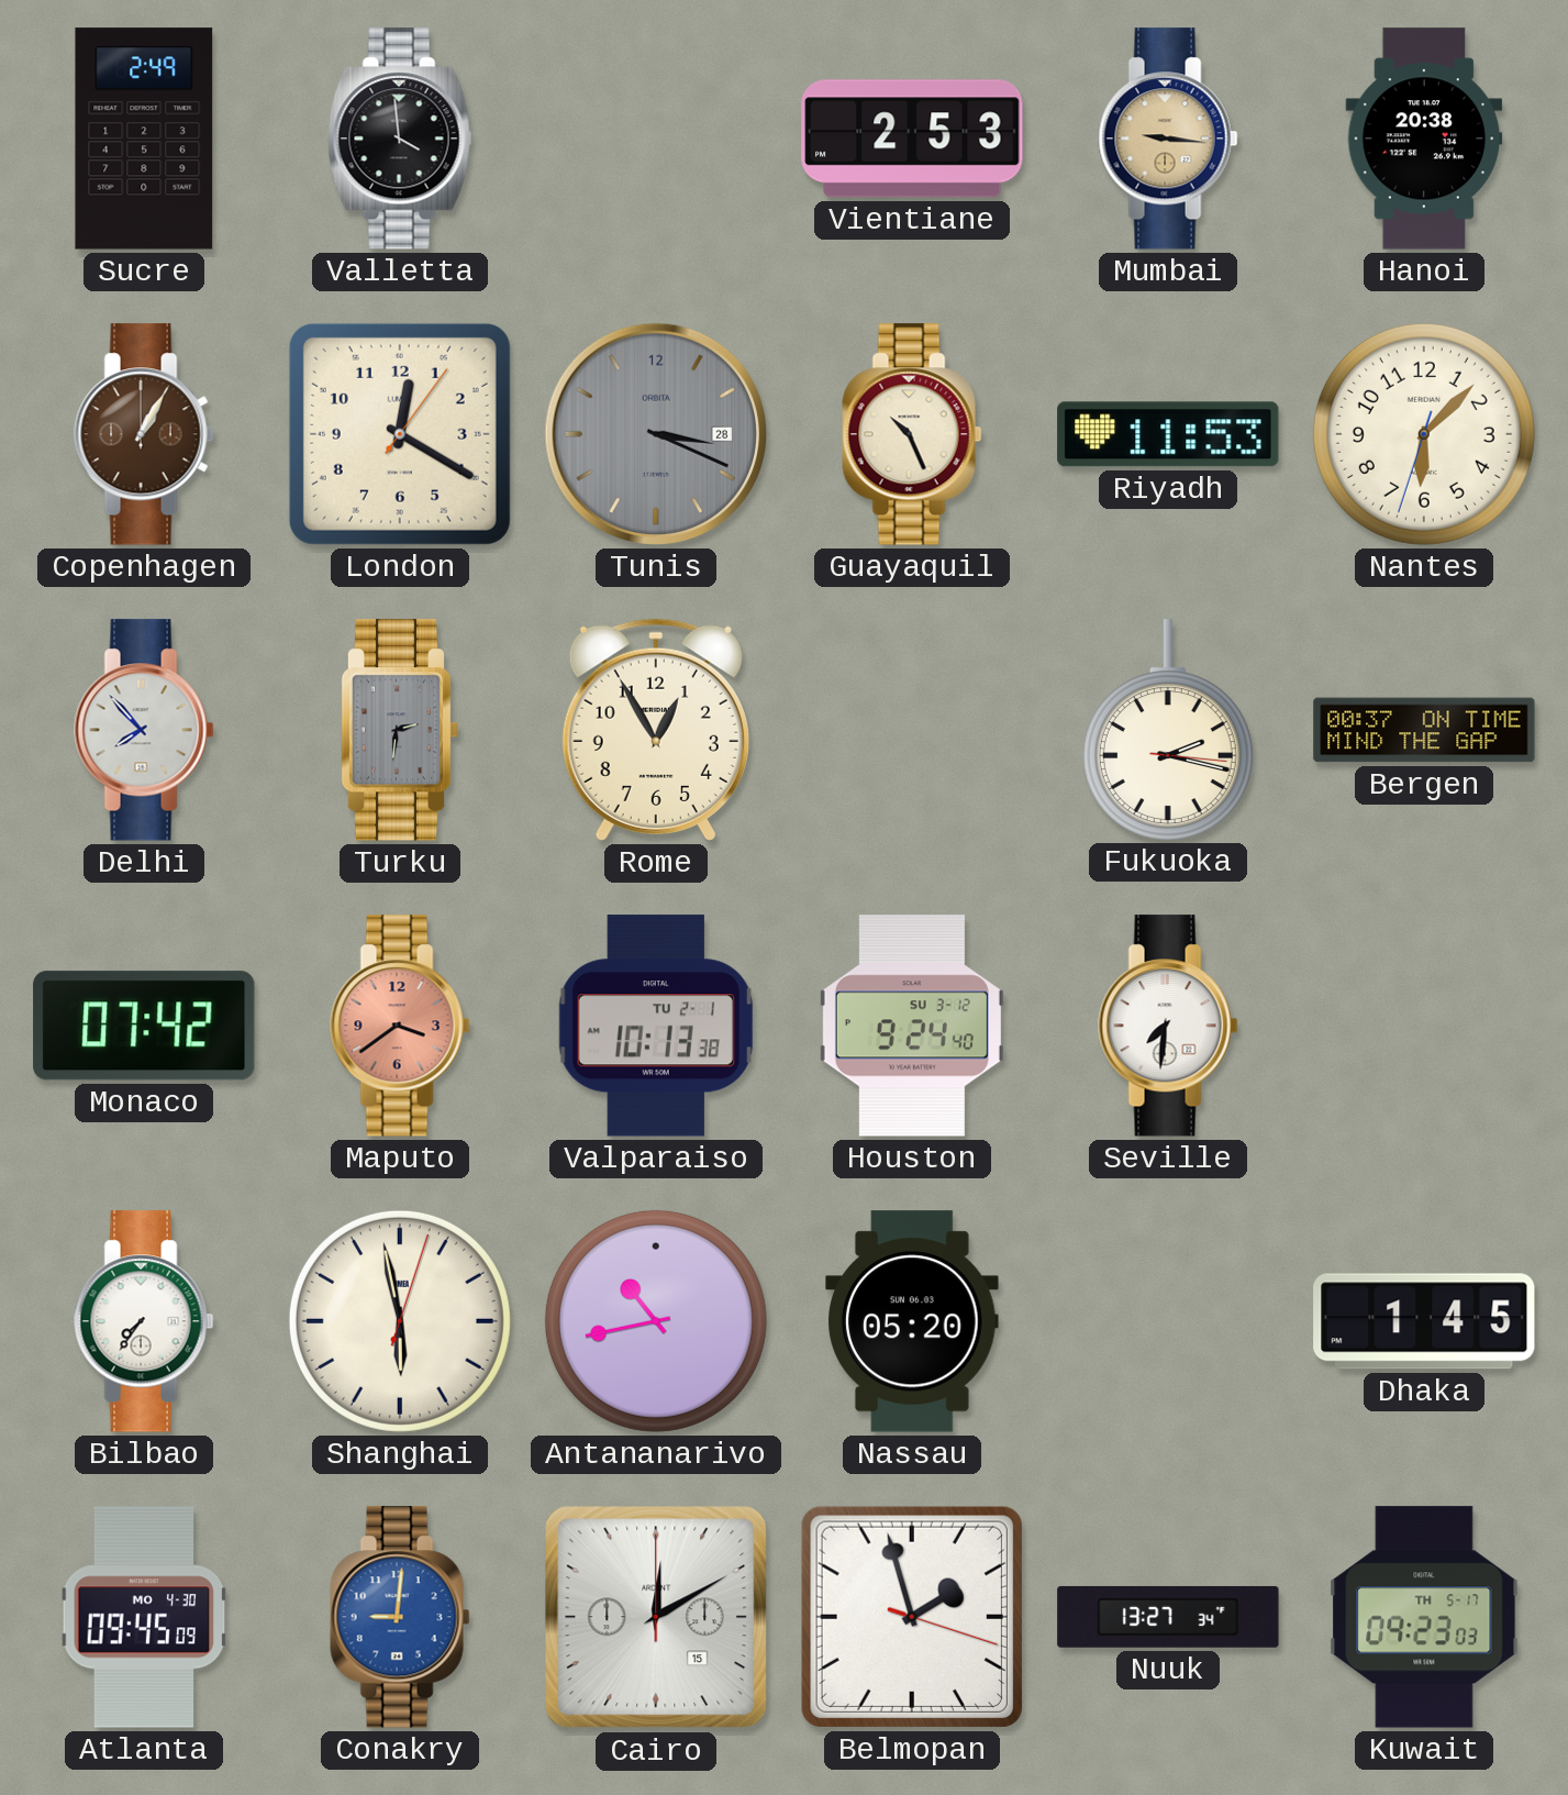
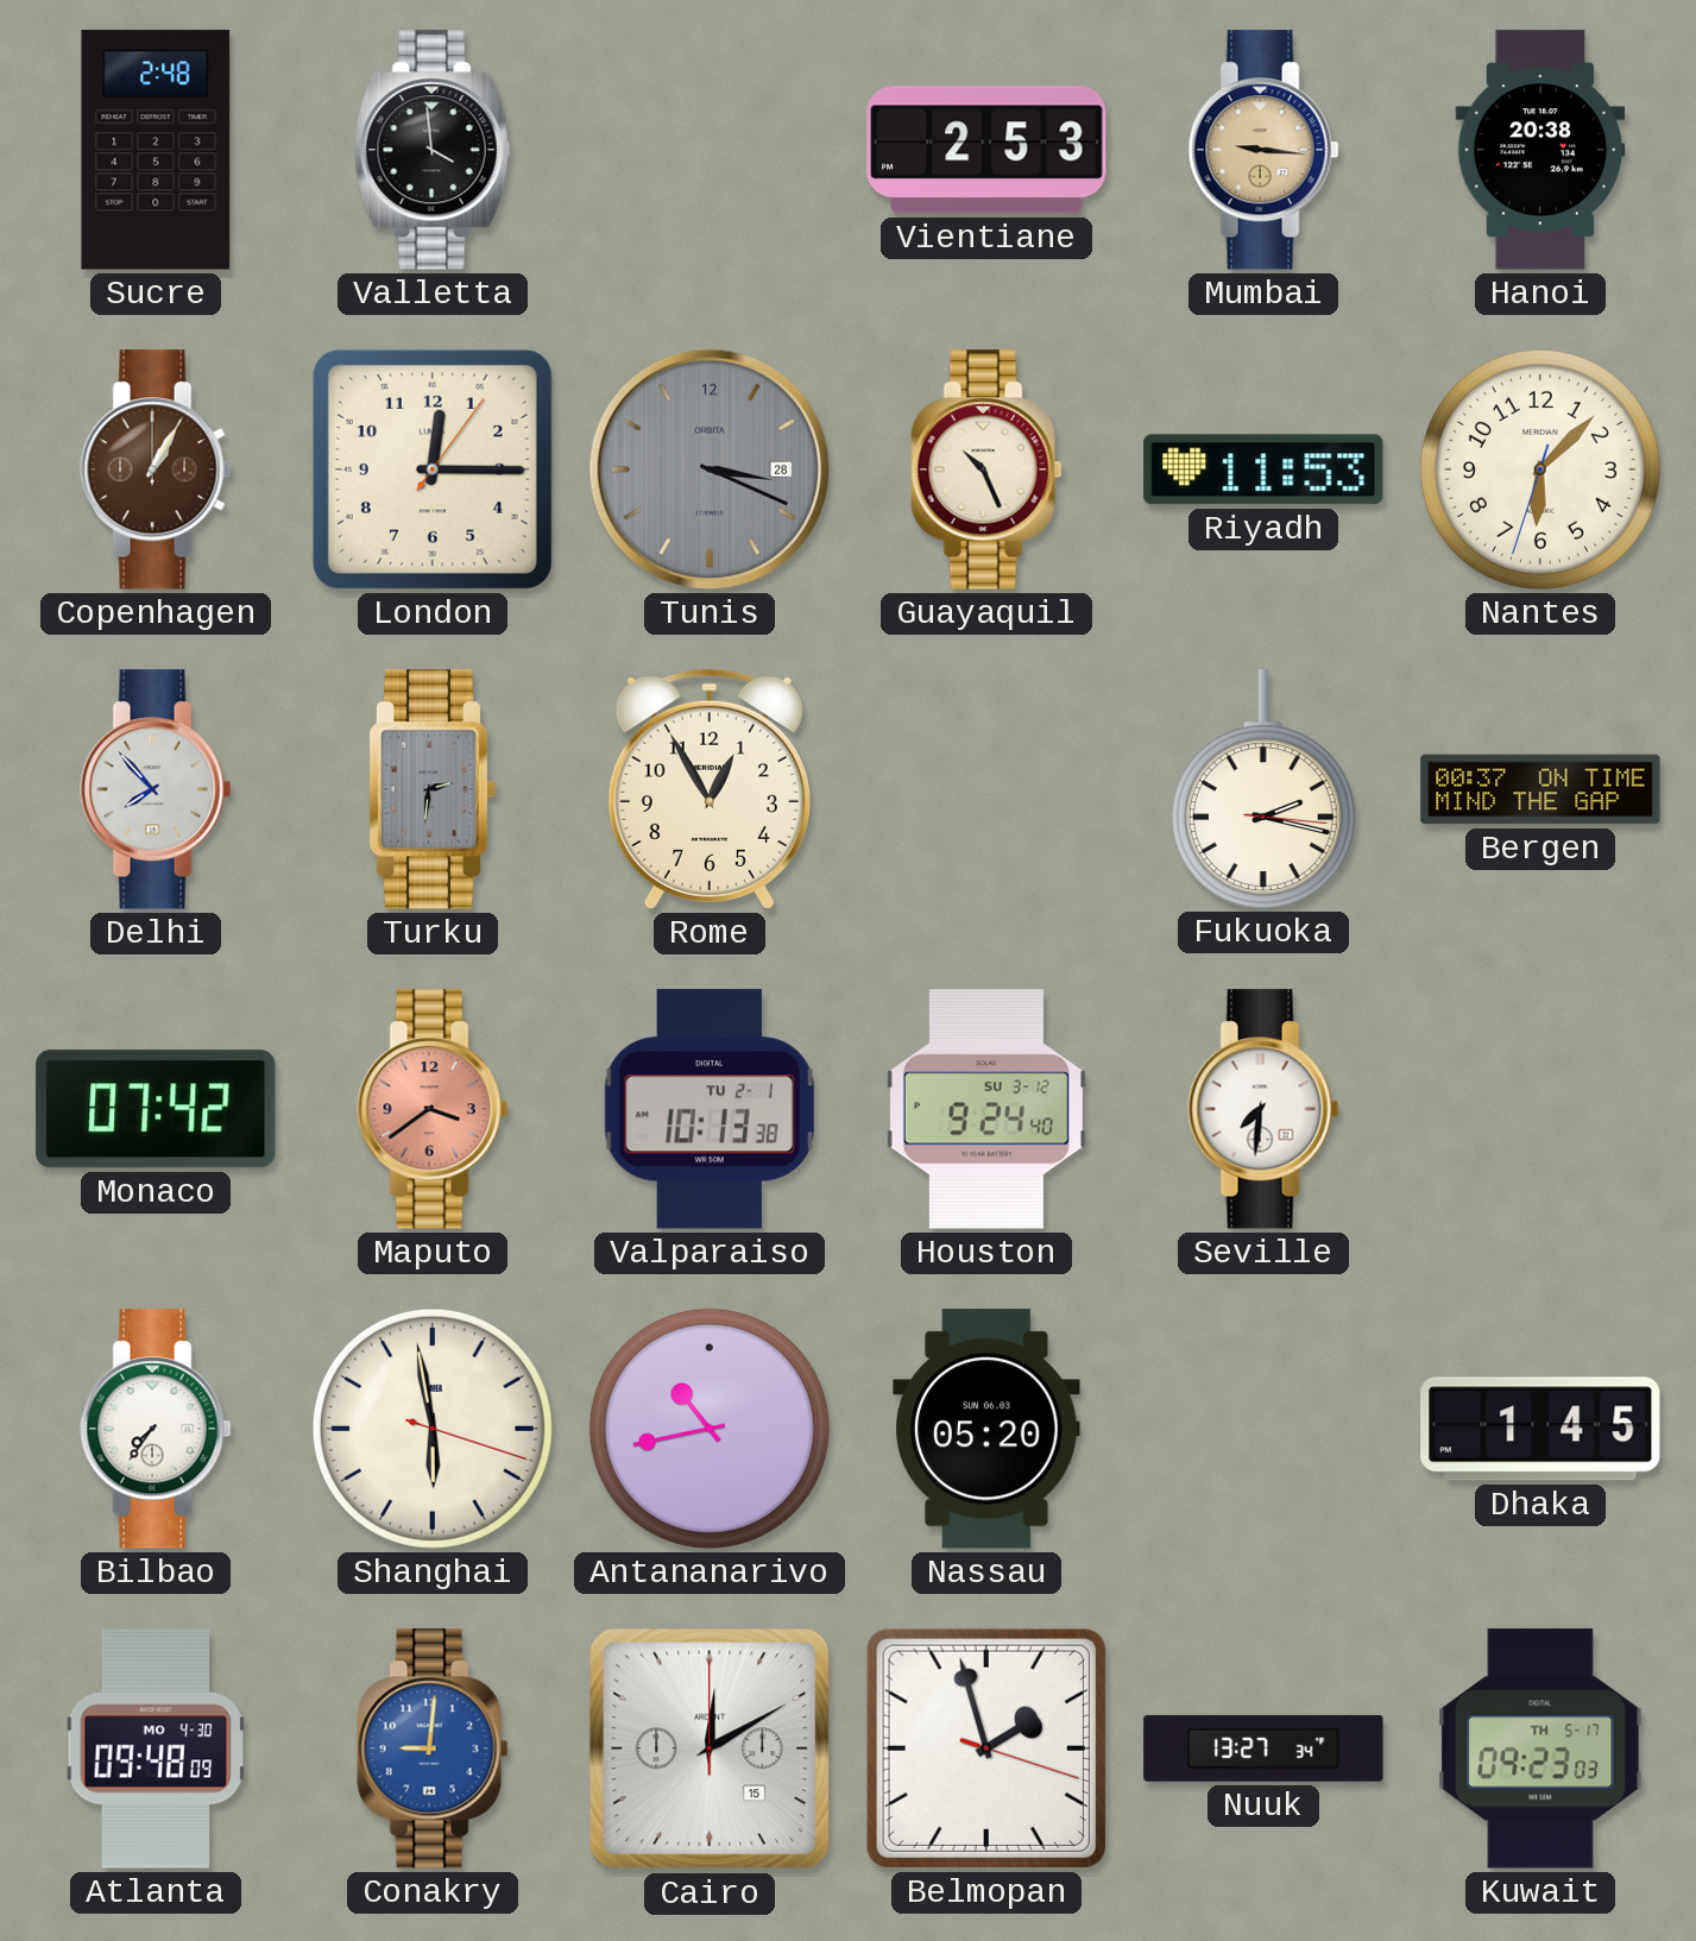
Sucre: 2:49 -> 2:48 (156, 150)
London: 12:20 -> 12:15 (433, 470)
Shanghai: 5:58:03 -> 5:58:18 (433, 1429)
Atlanta: 09:45 -> 09:48 (156, 1748)
